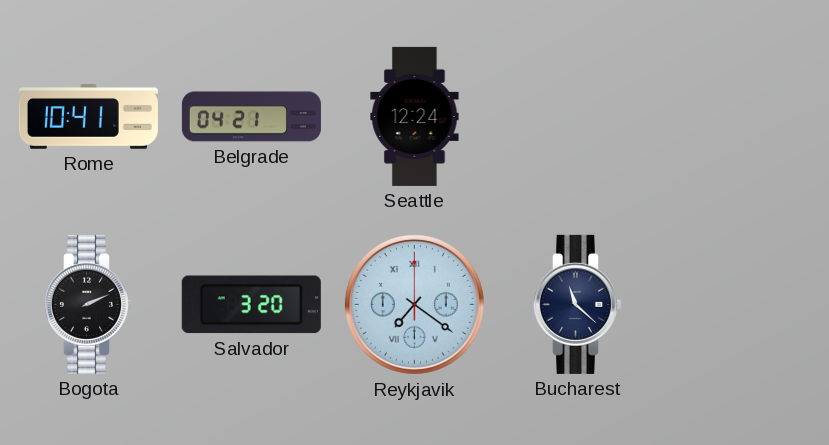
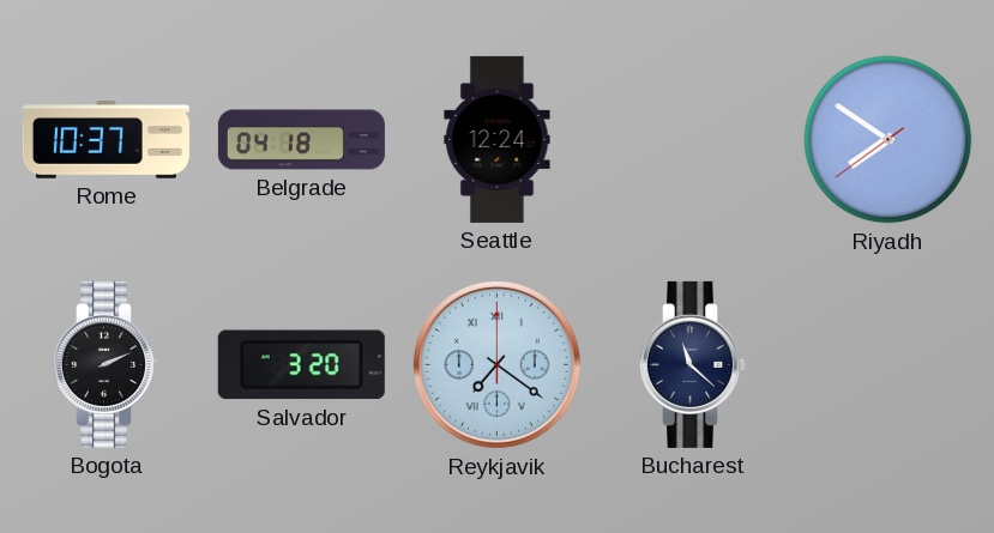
Rome: 10:41 -> 10:37 (106, 140)
Belgrade: 04:21 -> 04:18 (301, 140)
Riyadh: none -> 7:50 (888, 140)
